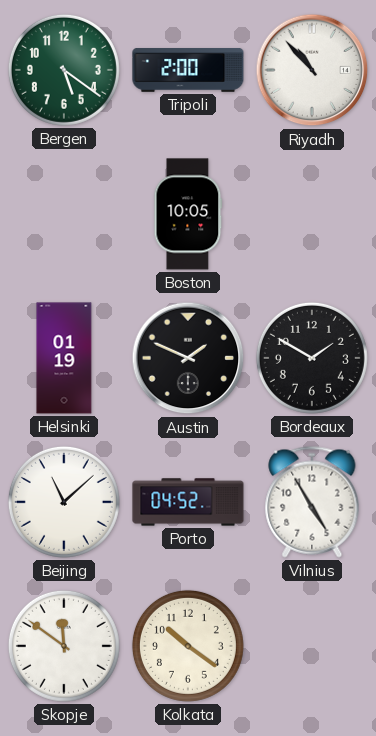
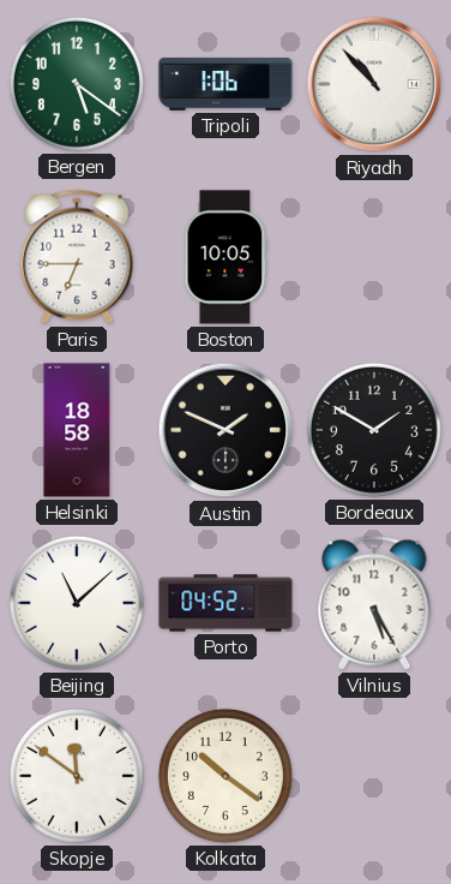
Tripoli: 2:00 -> 1:06 (225, 85)
Paris: none -> 6:45 (77, 257)
Helsinki: 01:19 -> 18:58 (77, 430)
Vilnius: 4:55 -> 5:25 (374, 603)
